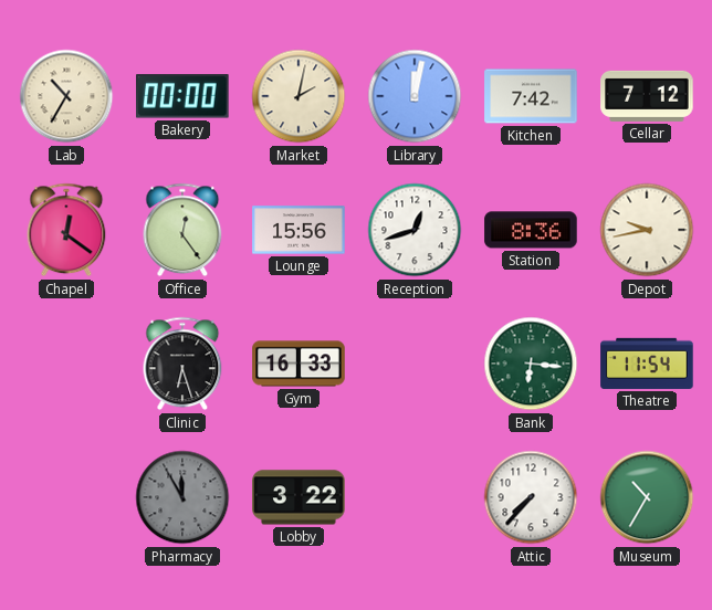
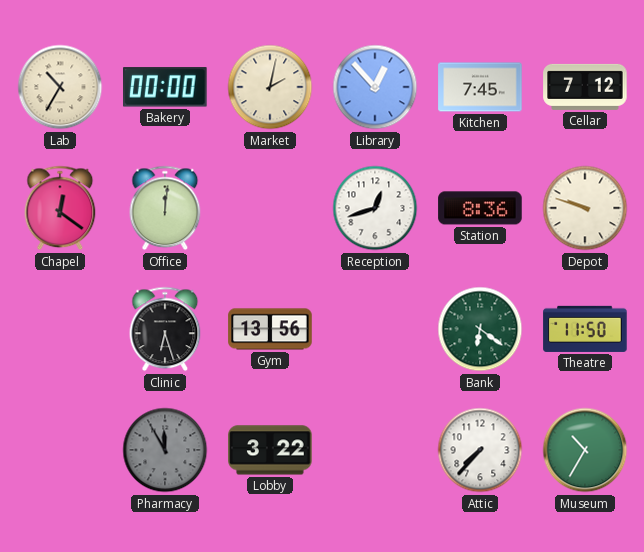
Library: 12:02 -> 12:53 (375, 87)
Kitchen: 7:42 -> 7:45 (480, 87)
Office: 12:24 -> 12:01 (165, 208)
Lounge: 15:56 -> none (299, 230)
Depot: 9:43 -> 9:48 (585, 208)
Gym: 16:33 -> 13:56 (270, 329)
Bank: 6:16 -> 6:21 (480, 329)
Theatre: 11:54 -> 11:50 (585, 329)
